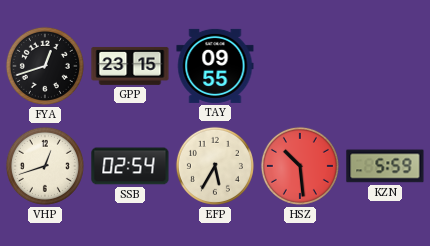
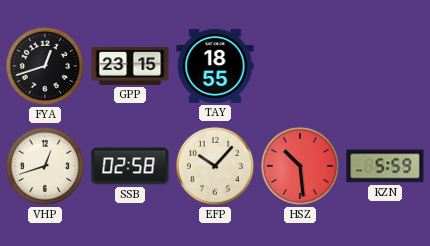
TAY: 09:55 -> 18:55 (215, 66)
SSB: 02:54 -> 02:58 (130, 166)
EFP: 5:35 -> 10:07 (215, 166)
